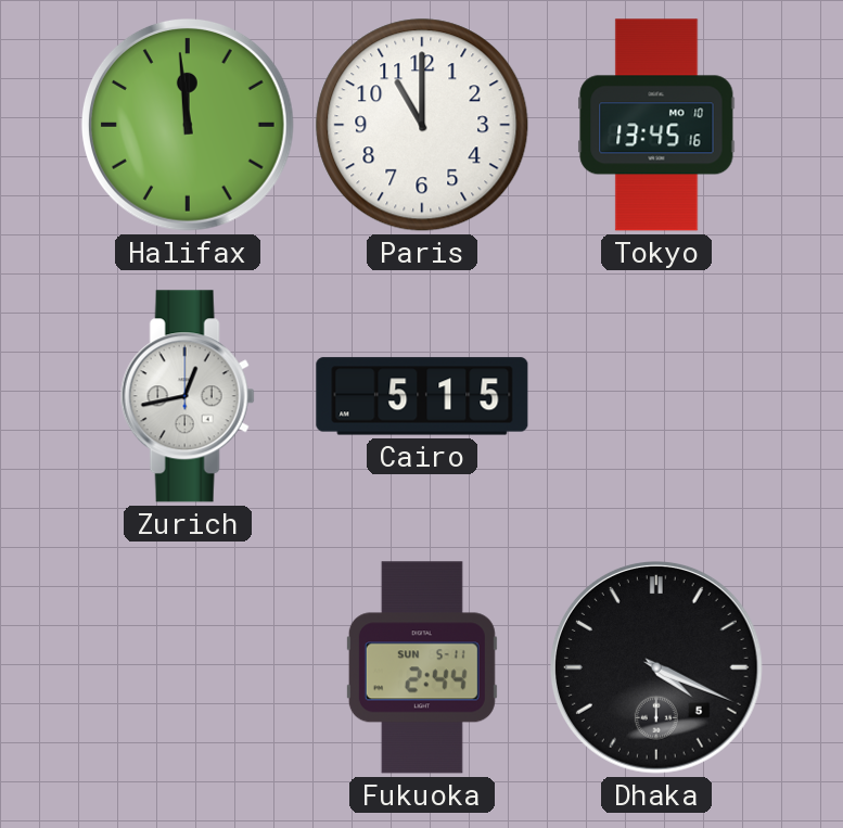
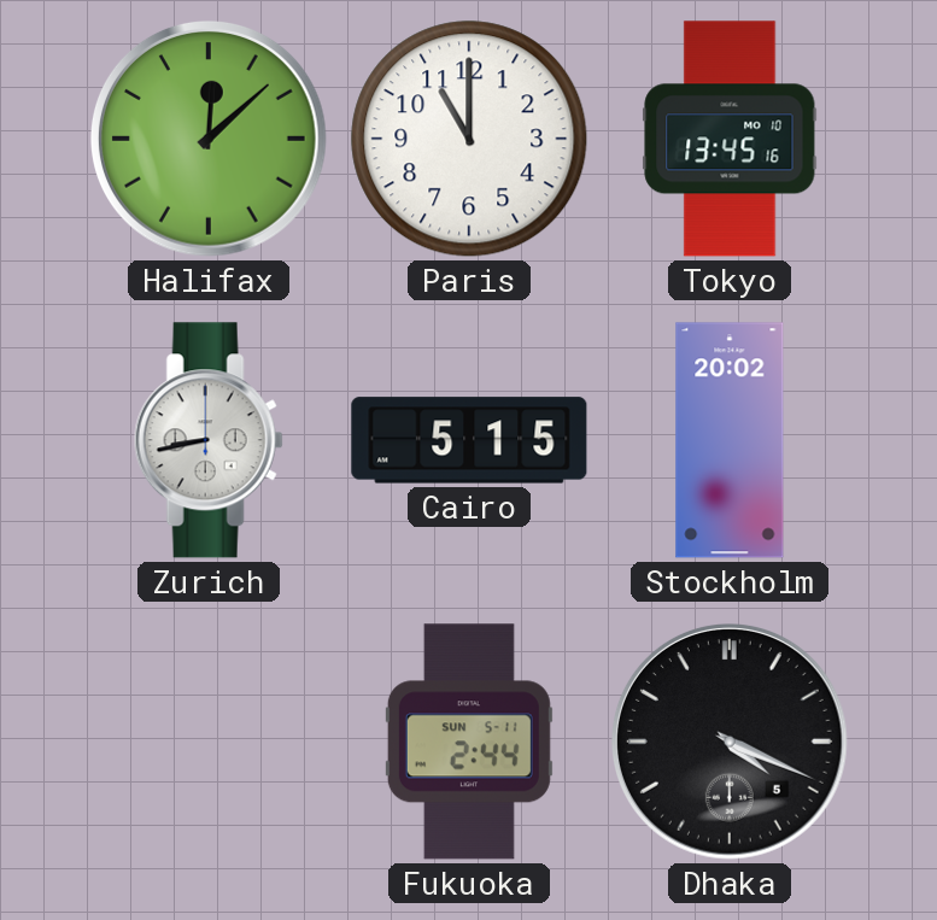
Halifax: 11:59 -> 12:08 (210, 140)
Zurich: 12:43 -> 8:43 (209, 440)
Stockholm: none -> 20:02 (730, 440)
